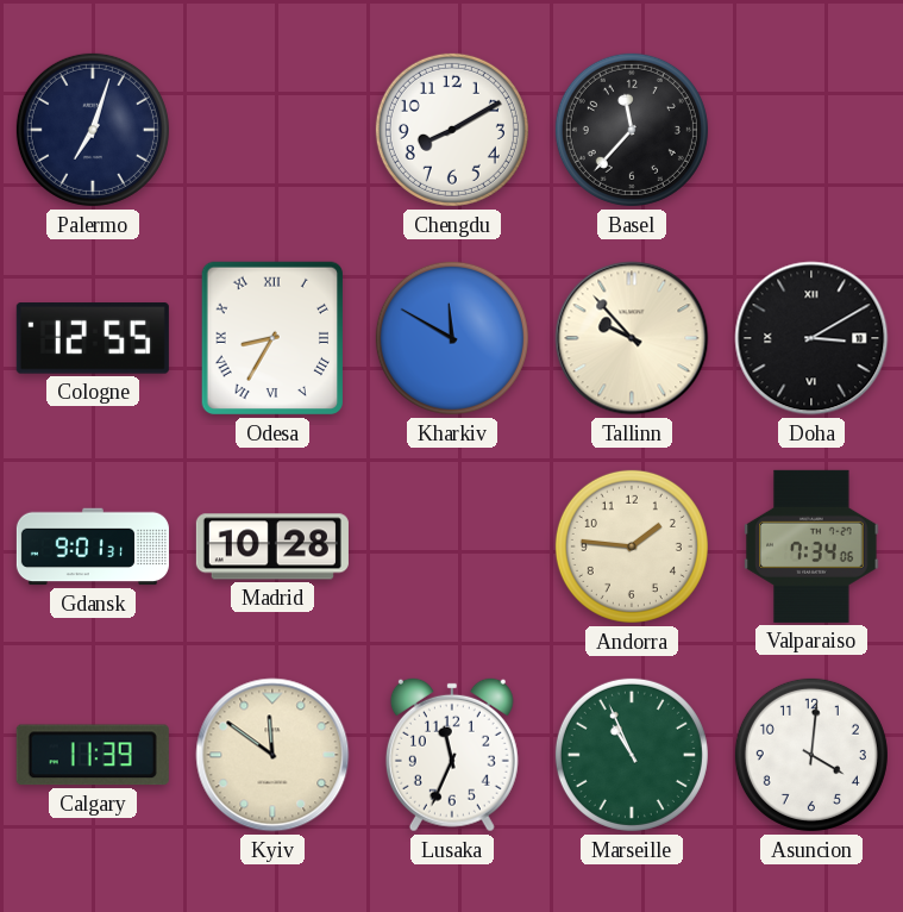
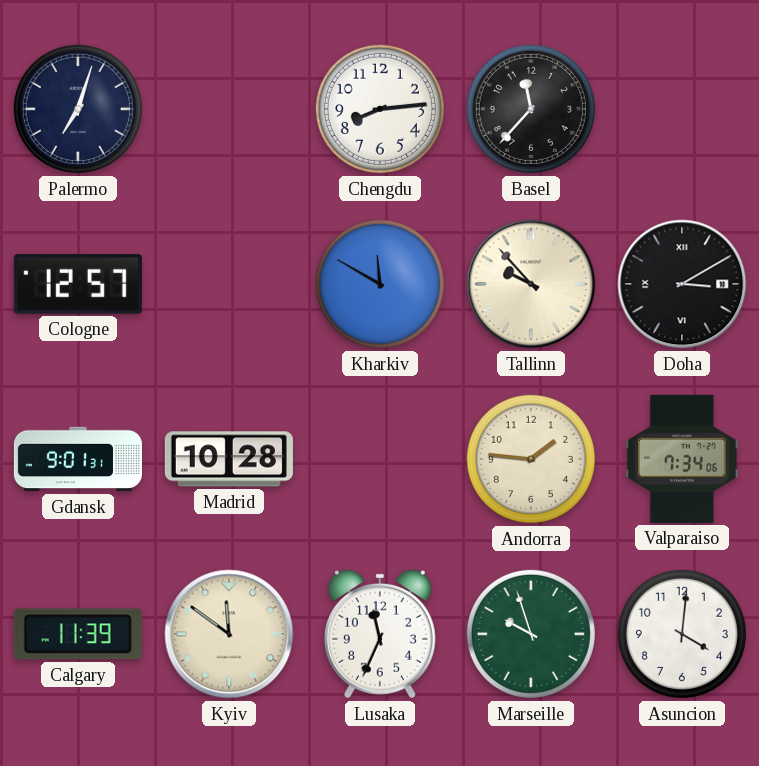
Chengdu: 8:10 -> 8:14 (380, 109)
Cologne: 12:55 -> 12:57 (78, 284)
Odesa: 8:35 -> none (271, 338)
Marseille: 10:56 -> 9:57 (531, 634)
